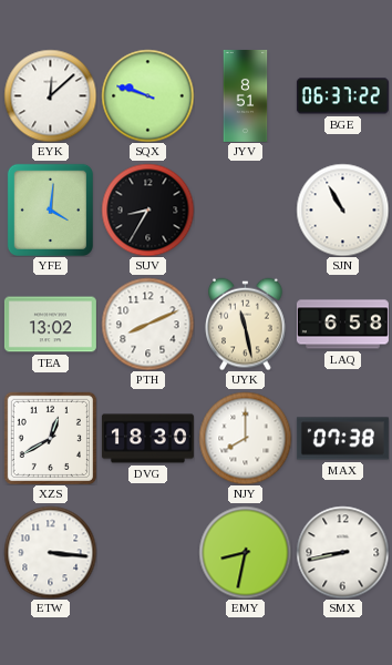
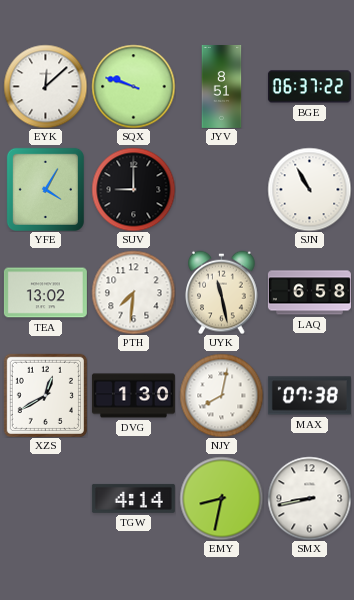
YFE: 4:01 -> 4:05 (45, 189)
SUV: 8:35 -> 9:00 (133, 189)
PTH: 8:11 -> 7:31 (133, 292)
DVG: 18:30 -> 1:30 (133, 396)
NJY: 8:00 -> 8:02 (221, 395)
ETW: 3:16 -> none (50, 552)
TGW: none -> 4:14 (133, 498)
